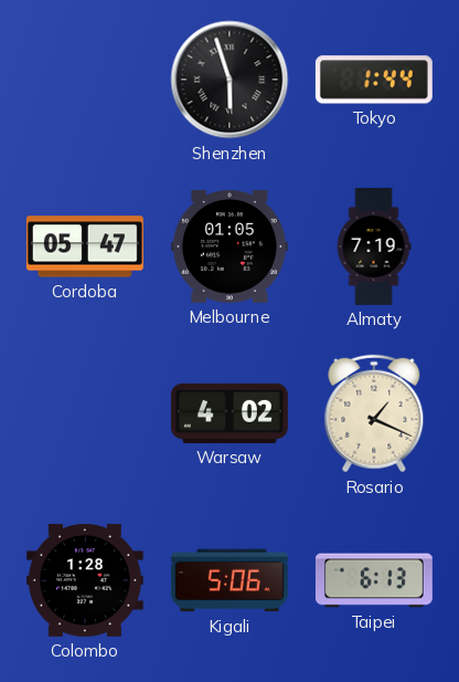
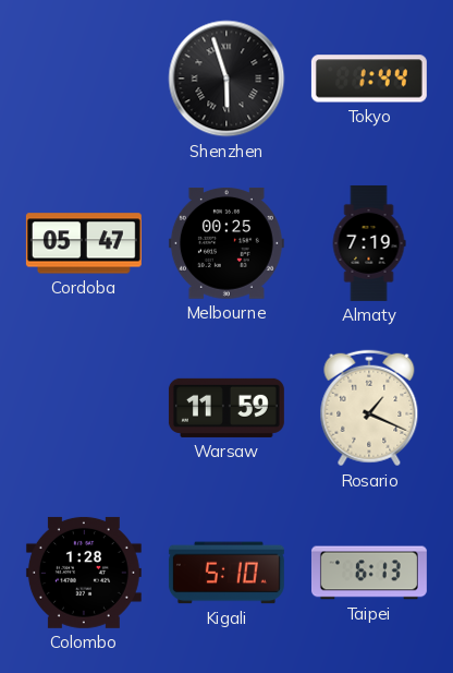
Melbourne: 01:05 -> 00:25 (226, 244)
Warsaw: 4:02 -> 11:59 (226, 408)
Kigali: 5:06 -> 5:10 (226, 573)
